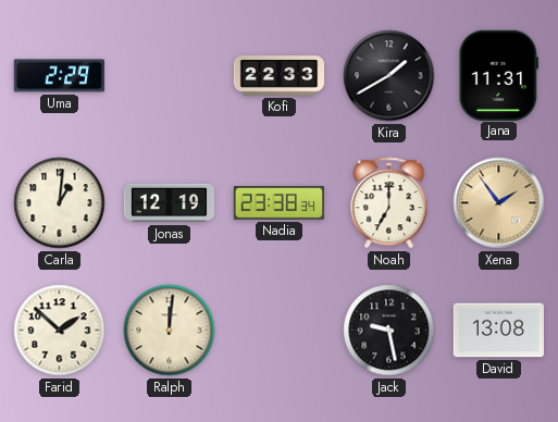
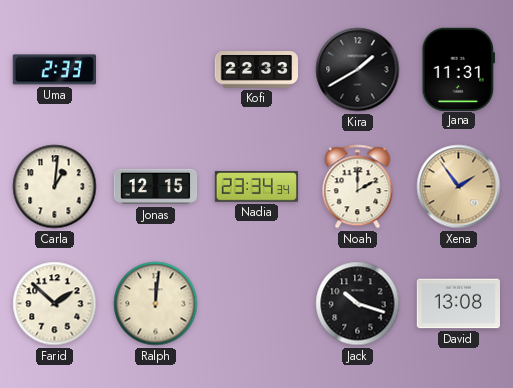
Uma: 2:29 -> 2:33 (54, 70)
Jonas: 12:19 -> 12:15 (156, 187)
Nadia: 23:38 -> 23:34 (257, 187)
Noah: 7:00 -> 2:00 (358, 187)
Jack: 9:28 -> 10:18 (358, 304)
